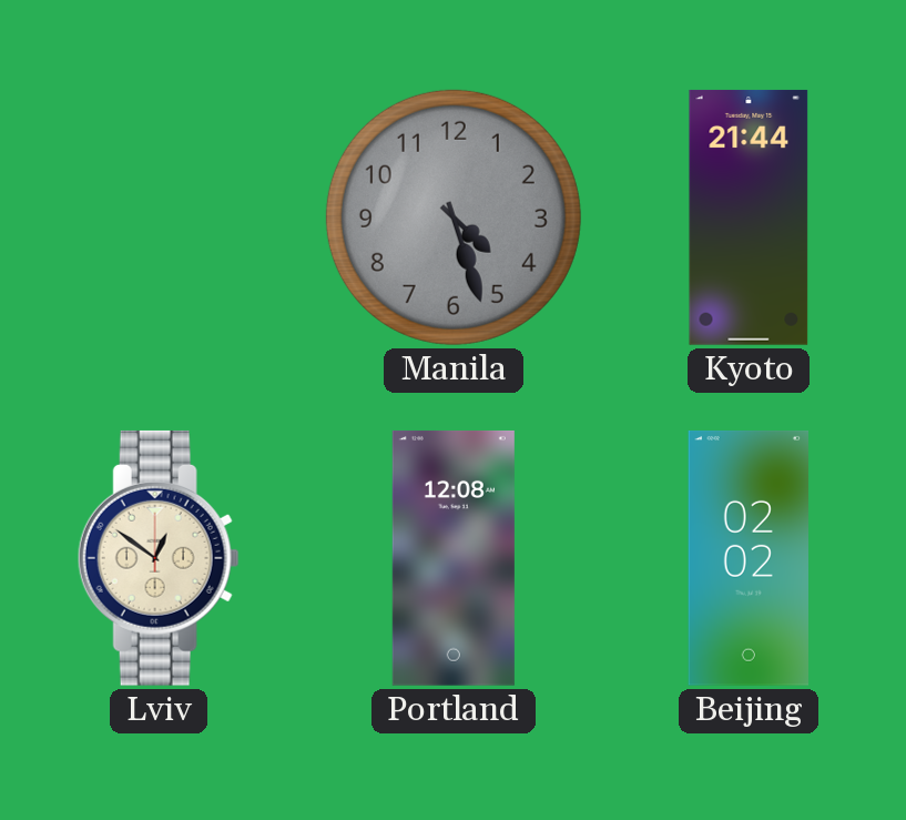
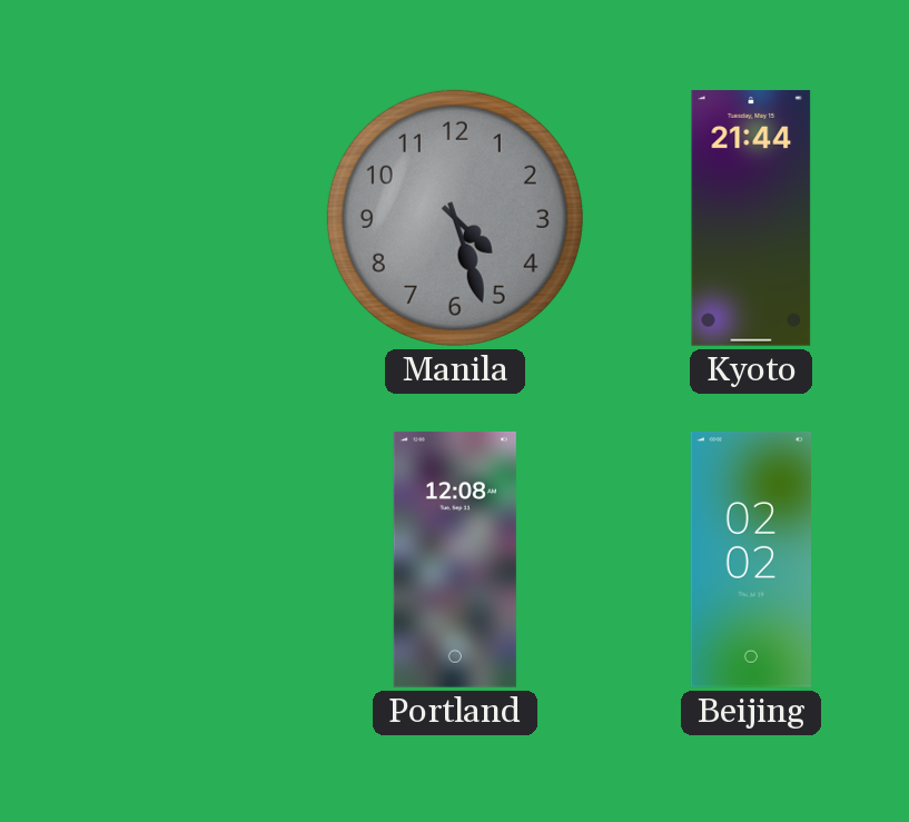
Lviv: 12:51 -> none (159, 558)
